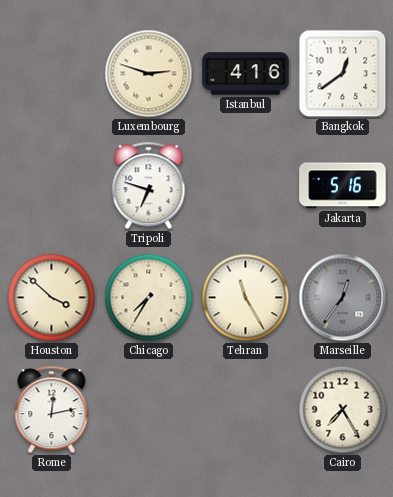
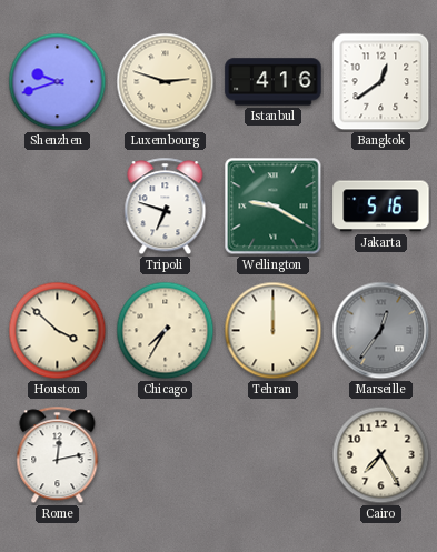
Shenzhen: none -> 9:42 (58, 82)
Wellington: none -> 9:20 (274, 207)
Tehran: 11:25 -> 12:00 (274, 331)
